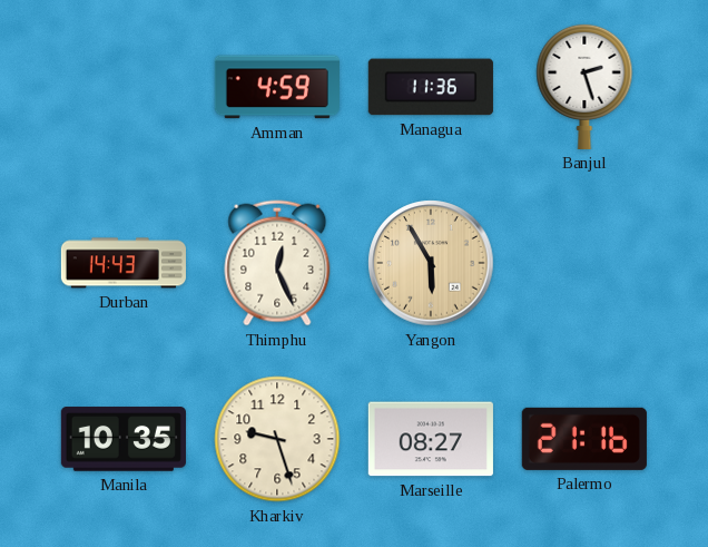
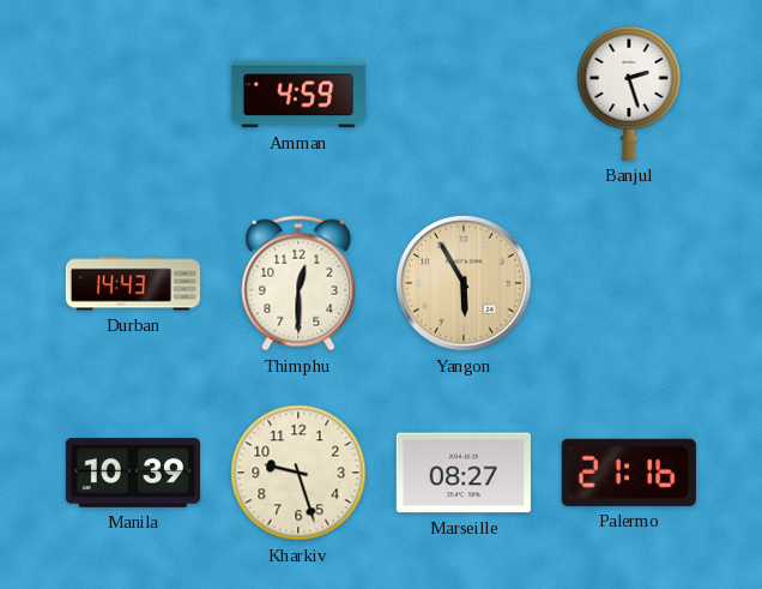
Managua: 11:36 -> none (431, 87)
Thimphu: 12:26 -> 12:30 (298, 283)
Manila: 10:35 -> 10:39 (133, 473)
